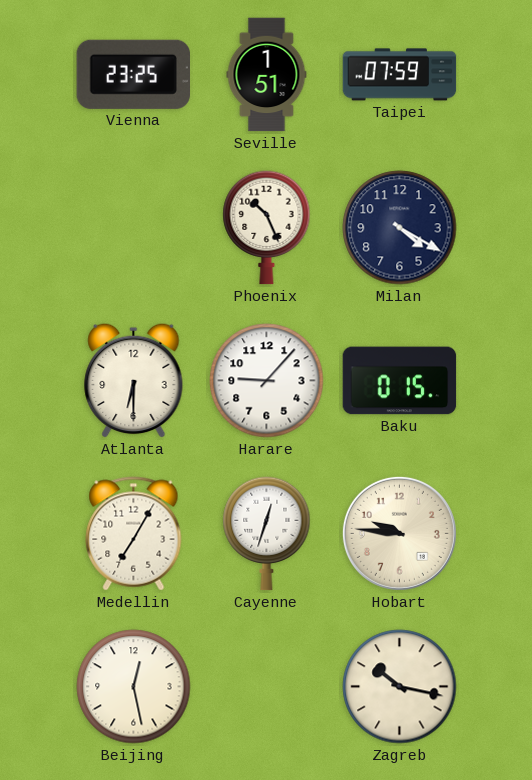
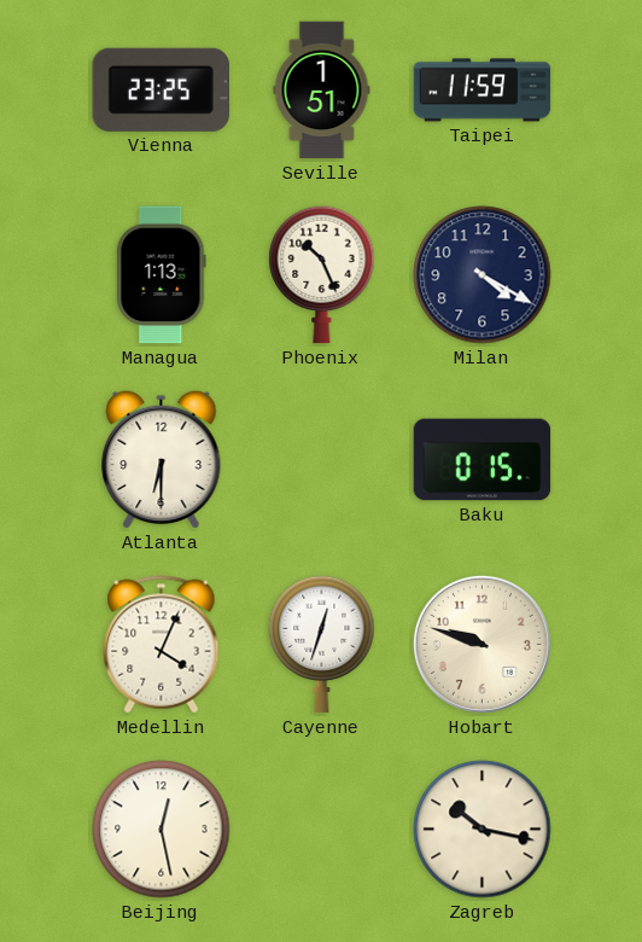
Taipei: 07:59 -> 11:59 (483, 91)
Managua: none -> 1:13 (162, 275)
Harare: 9:07 -> none (267, 381)
Medellin: 7:05 -> 4:04 (162, 645)
Hobart: 9:46 -> 9:48 (482, 644)
